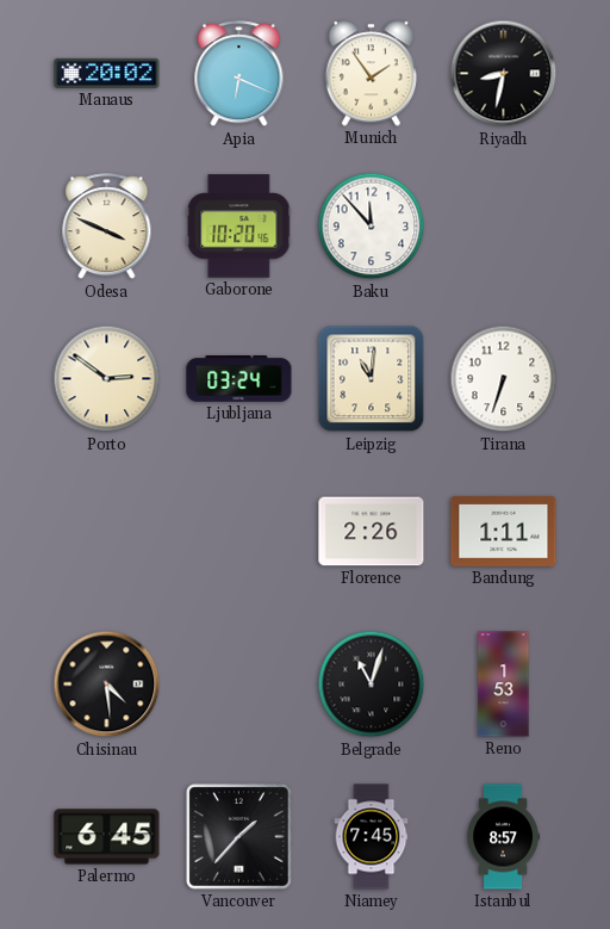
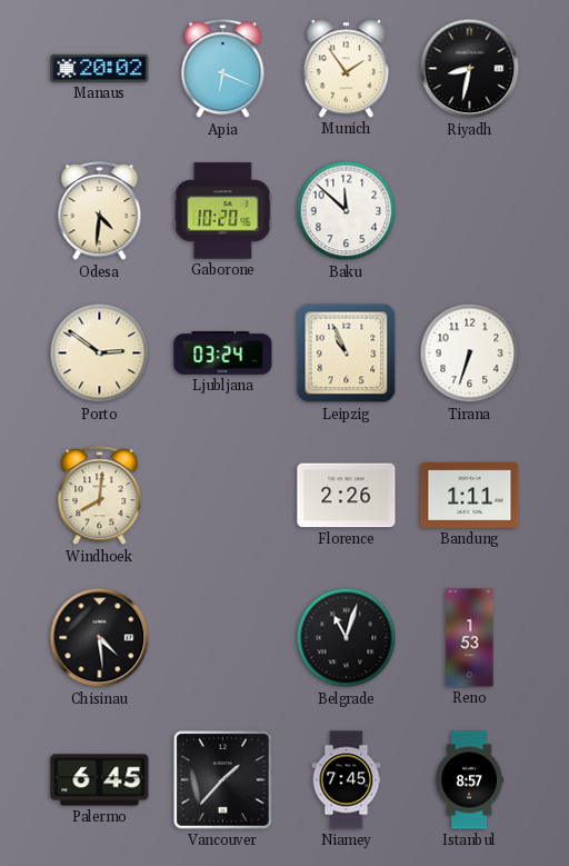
Odesa: 3:49 -> 4:31 (100, 211)
Baku: 11:53 -> 11:52 (347, 211)
Leipzig: 11:01 -> 10:56 (347, 354)
Windhoek: none -> 8:01 (100, 496)
